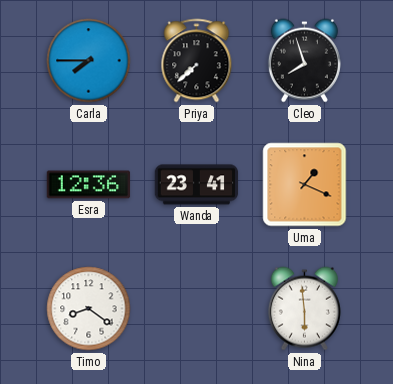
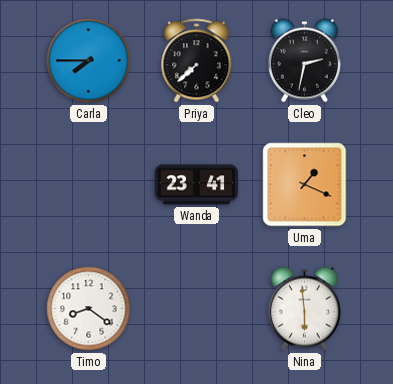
Cleo: 7:57 -> 2:32 (304, 61)
Esra: 12:36 -> none (89, 185)
